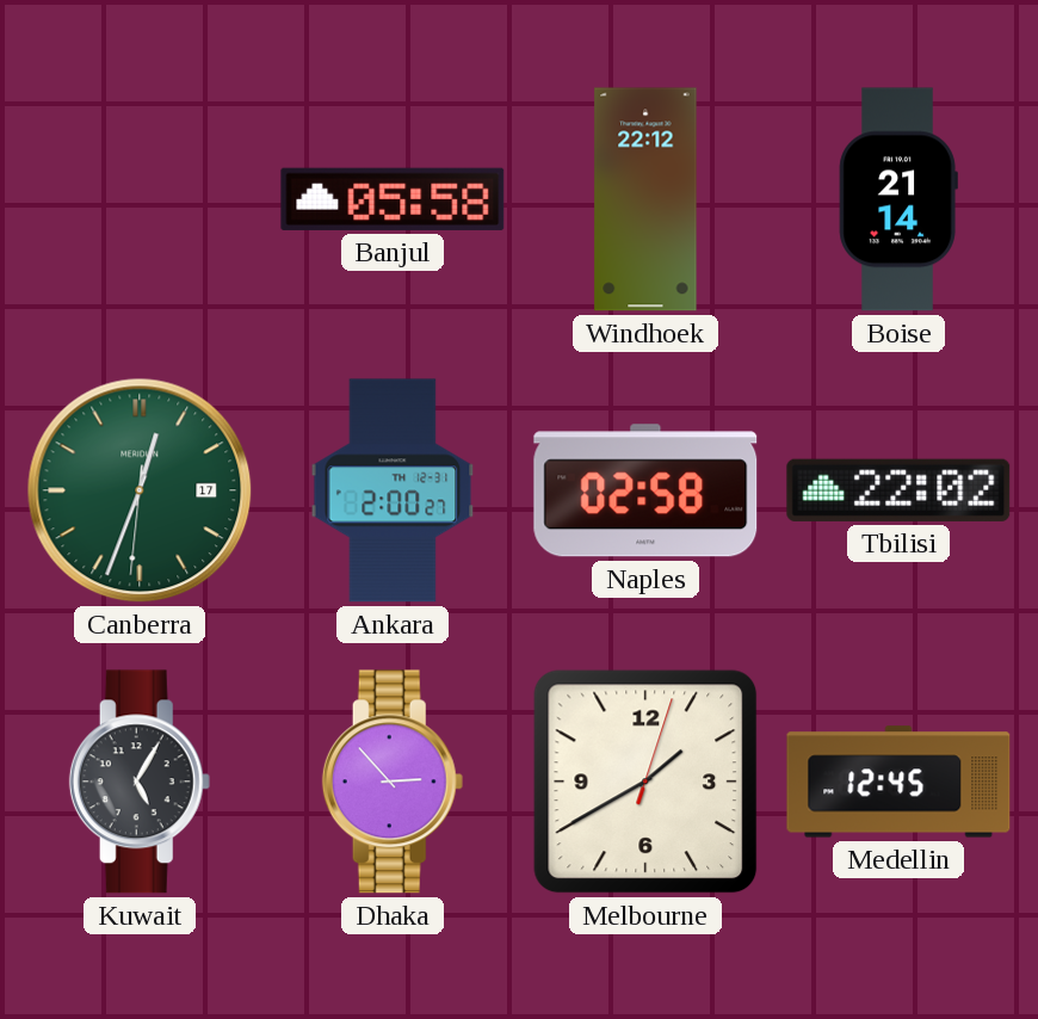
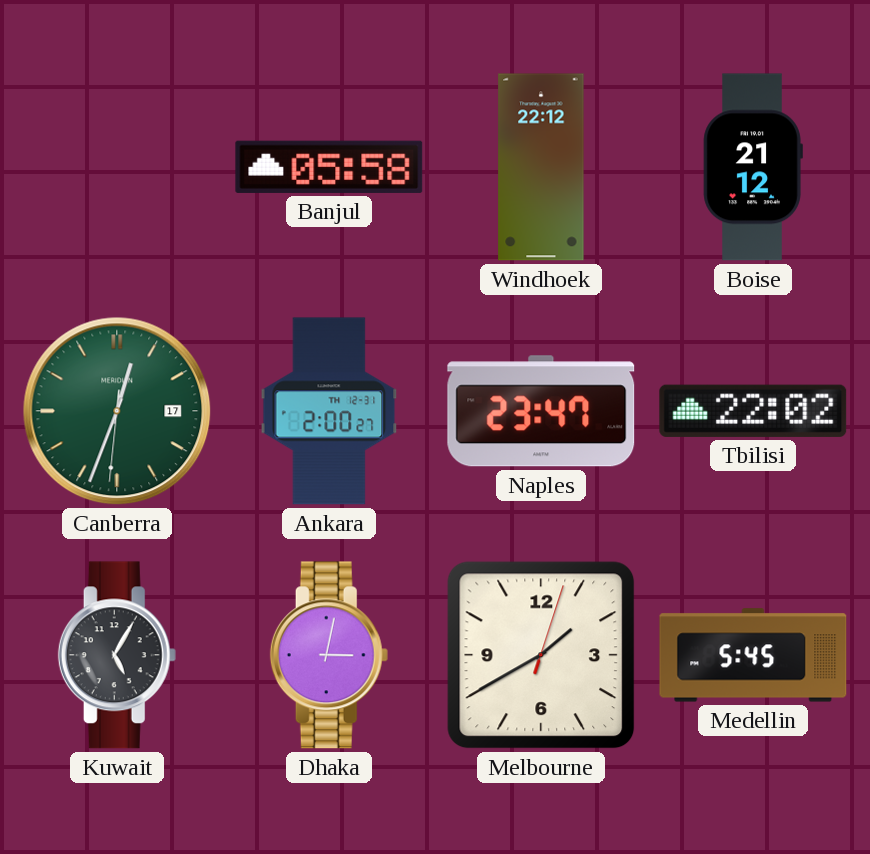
Boise: 21:14 -> 21:12 (753, 167)
Naples: 02:58 -> 23:47 (541, 411)
Dhaka: 2:53 -> 3:02 (329, 655)
Medellin: 12:45 -> 5:45 (753, 655)
